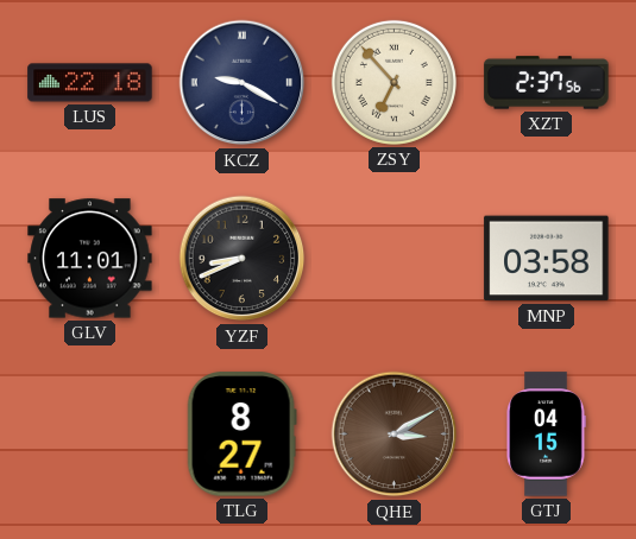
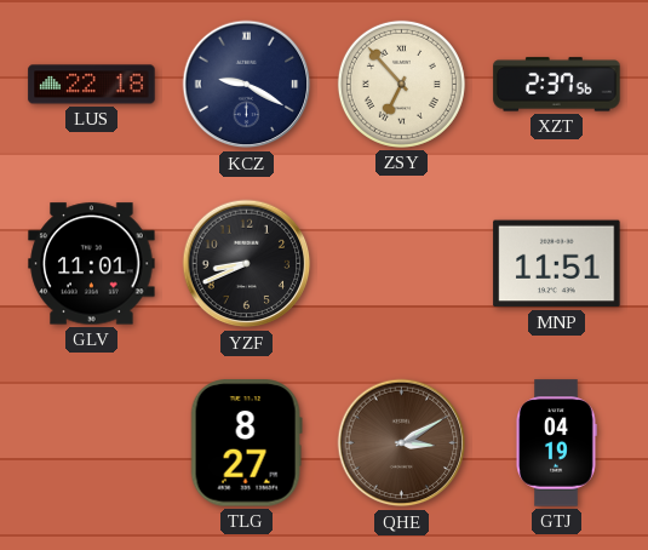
MNP: 03:58 -> 11:51 (557, 264)
GTJ: 04:15 -> 04:19 (556, 443)
